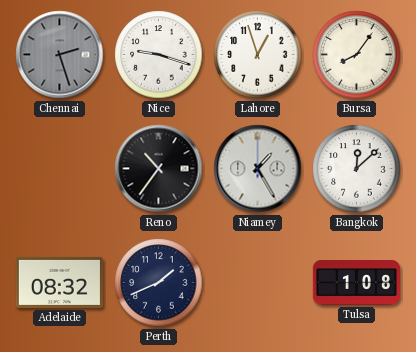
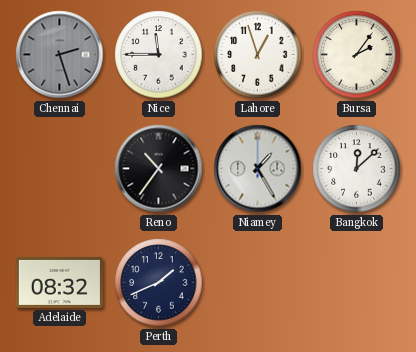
Nice: 9:18 -> 11:45 (159, 55)
Bursa: 8:06 -> 2:06 (357, 55)
Tulsa: 1:08 -> none (356, 283)
